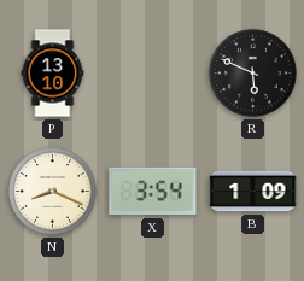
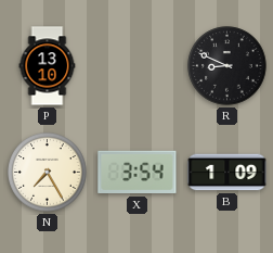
R: 5:49 -> 8:49 (227, 66)
N: 8:19 -> 7:25 (48, 173)
